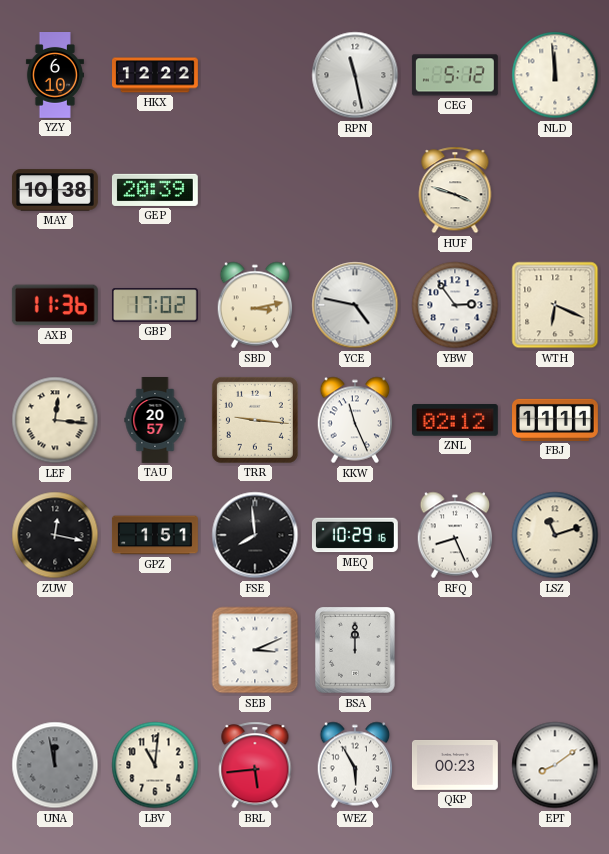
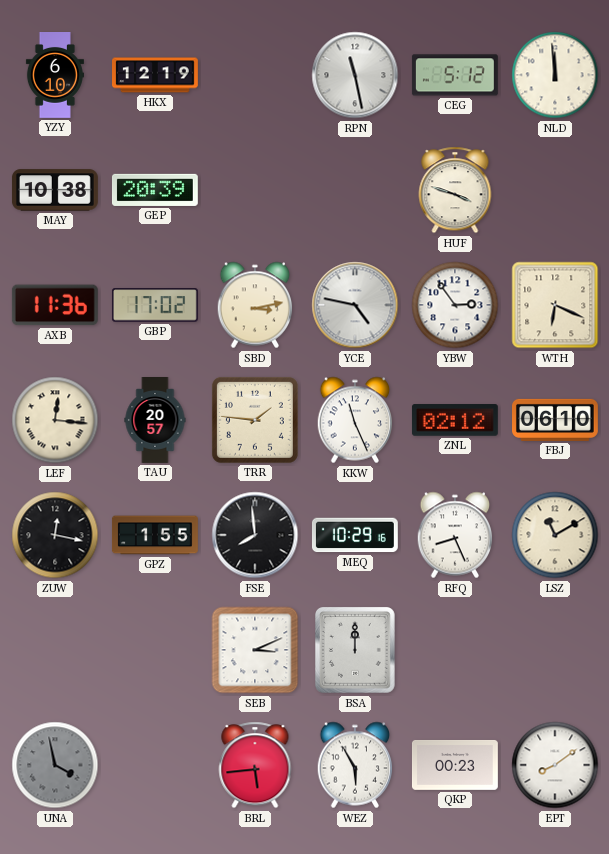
HKX: 12:22 -> 12:19 (156, 75)
TRR: 9:16 -> 1:46 (255, 420)
FBJ: 11:11 -> 06:10 (556, 420)
GPZ: 1:51 -> 1:55 (155, 535)
LSZ: 11:12 -> 11:10 (555, 535)
UNA: 11:58 -> 3:58 (55, 765)
LBV: 11:01 -> none (155, 765)
